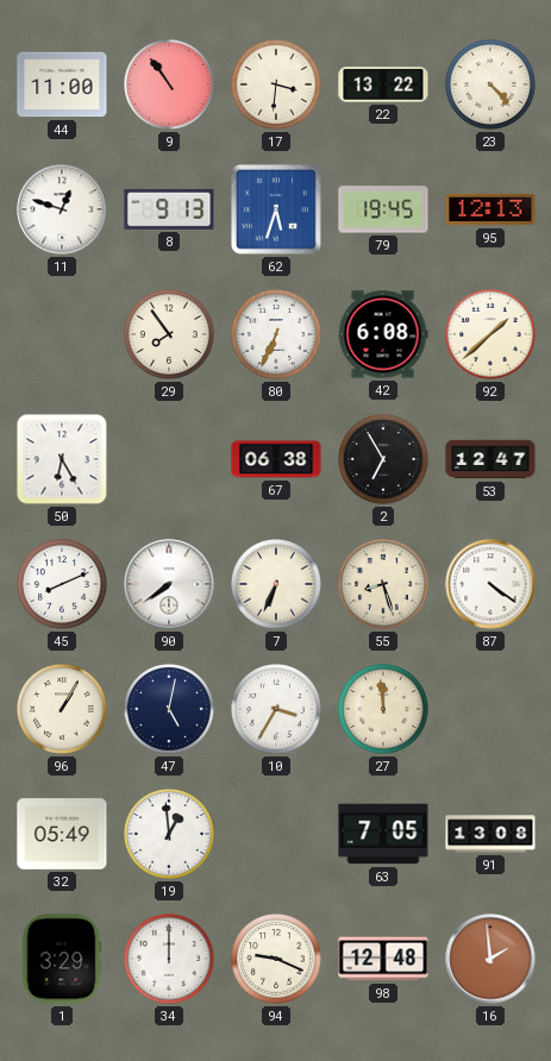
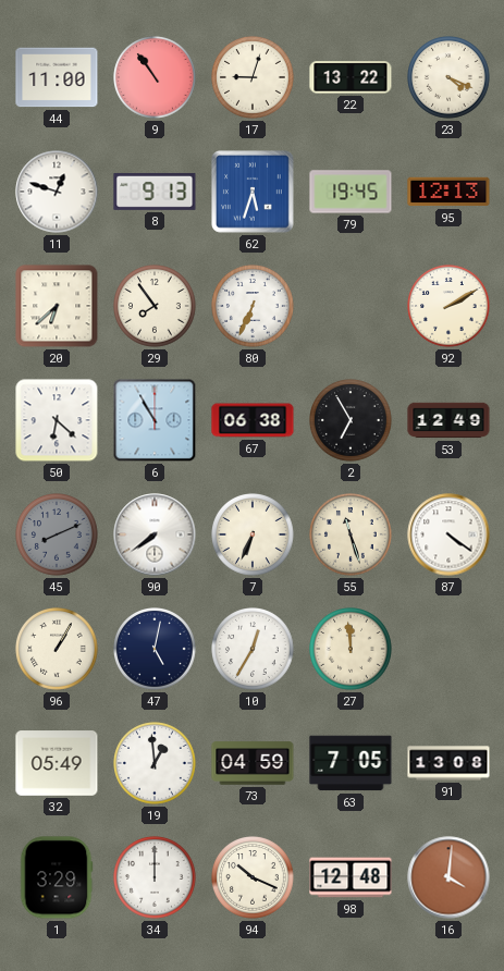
17: 3:31 -> 9:03 (254, 78)
23: 4:23 -> 4:19 (450, 78)
20: none -> 6:38 (57, 306)
42: 6:08 -> none (383, 334)
92: 1:38 -> 2:10 (450, 307)
50: 6:25 -> 6:22 (57, 420)
6: none -> 10:55 (155, 420)
53: 12:47 -> 12:49 (448, 420)
45 dial: white -> grey (58, 536)
55: 8:27 -> 11:27 (352, 536)
10: 3:35 -> 12:35 (254, 650)
73: none -> 04:59 (253, 763)
94: 9:19 -> 10:19 (254, 878)
16: 1:59 -> 4:01 (448, 877)
